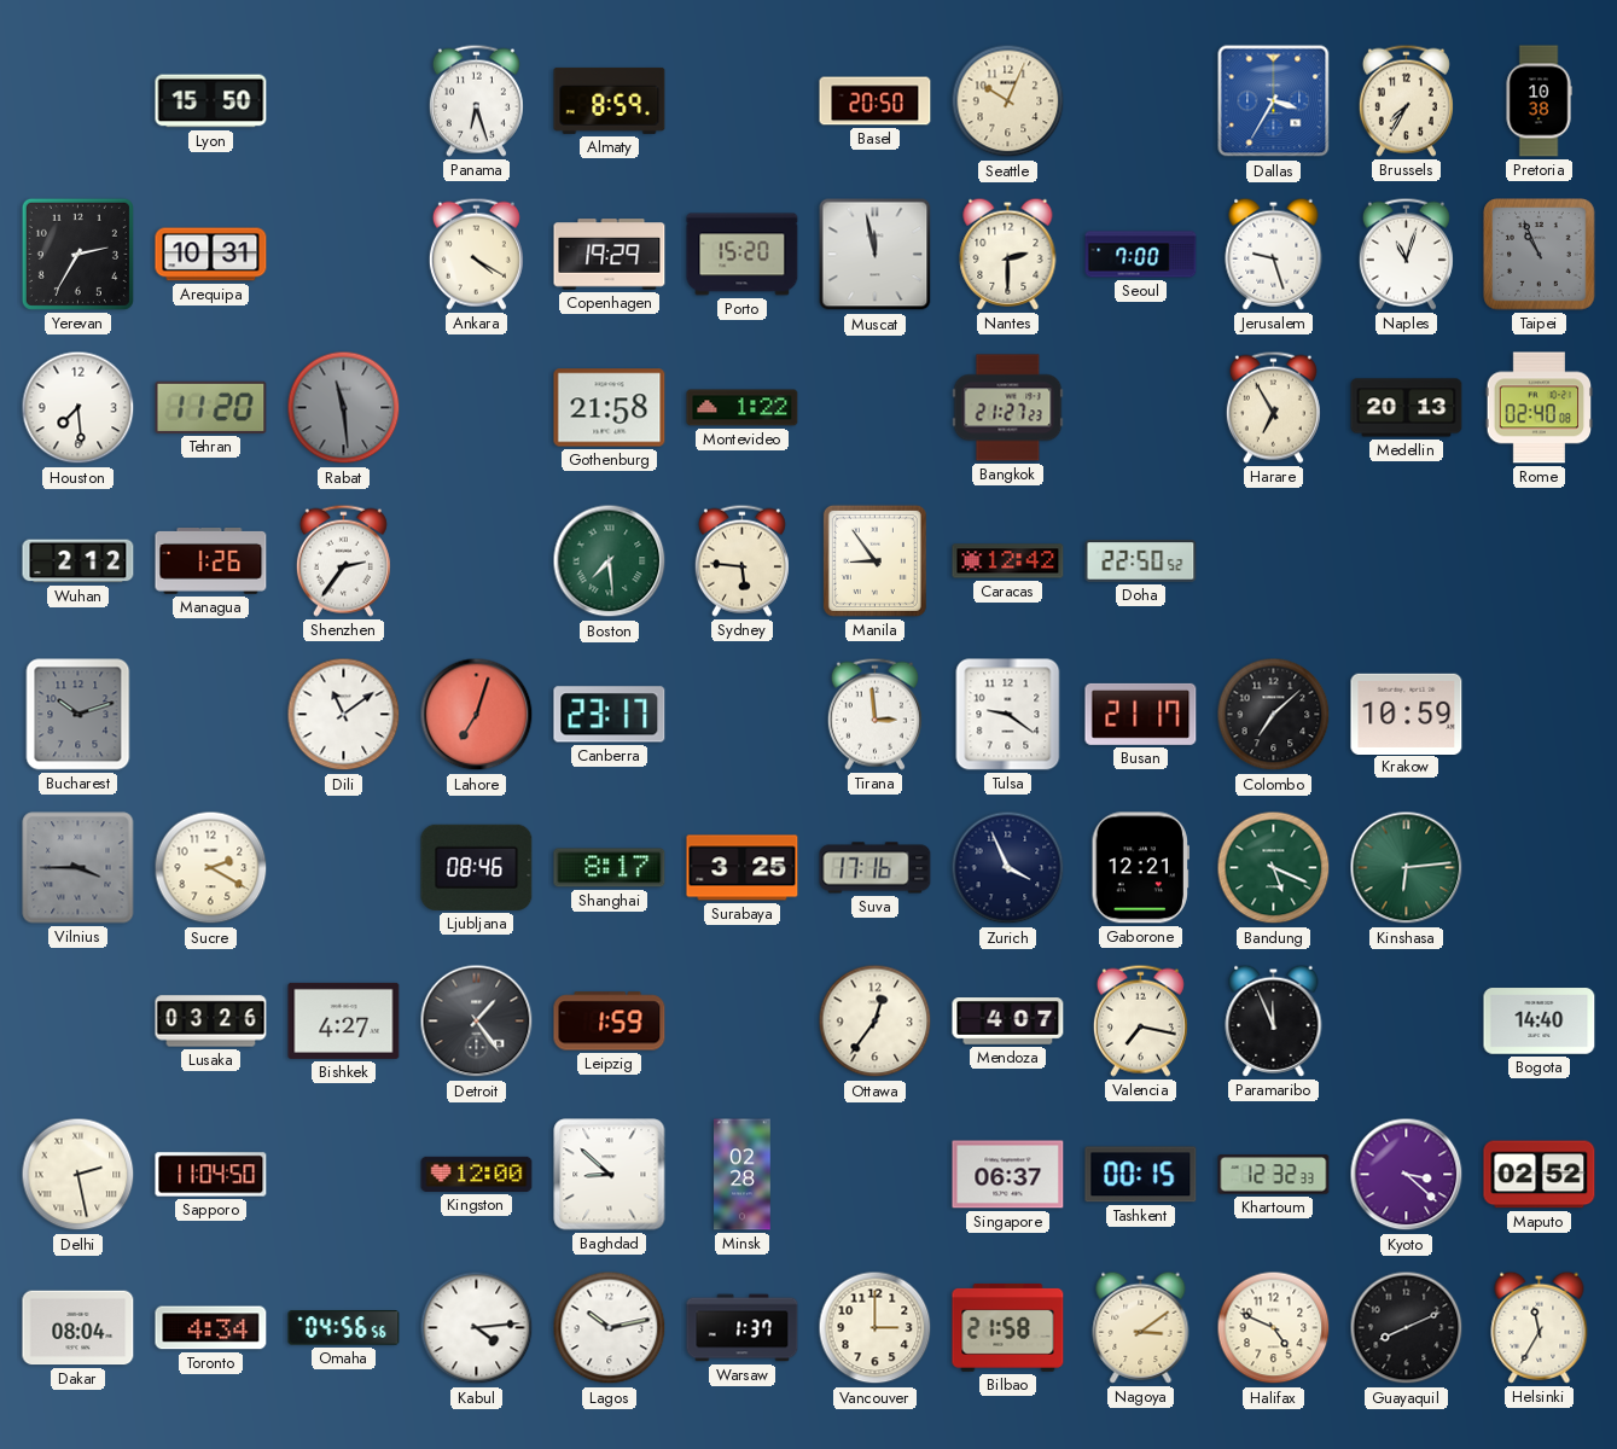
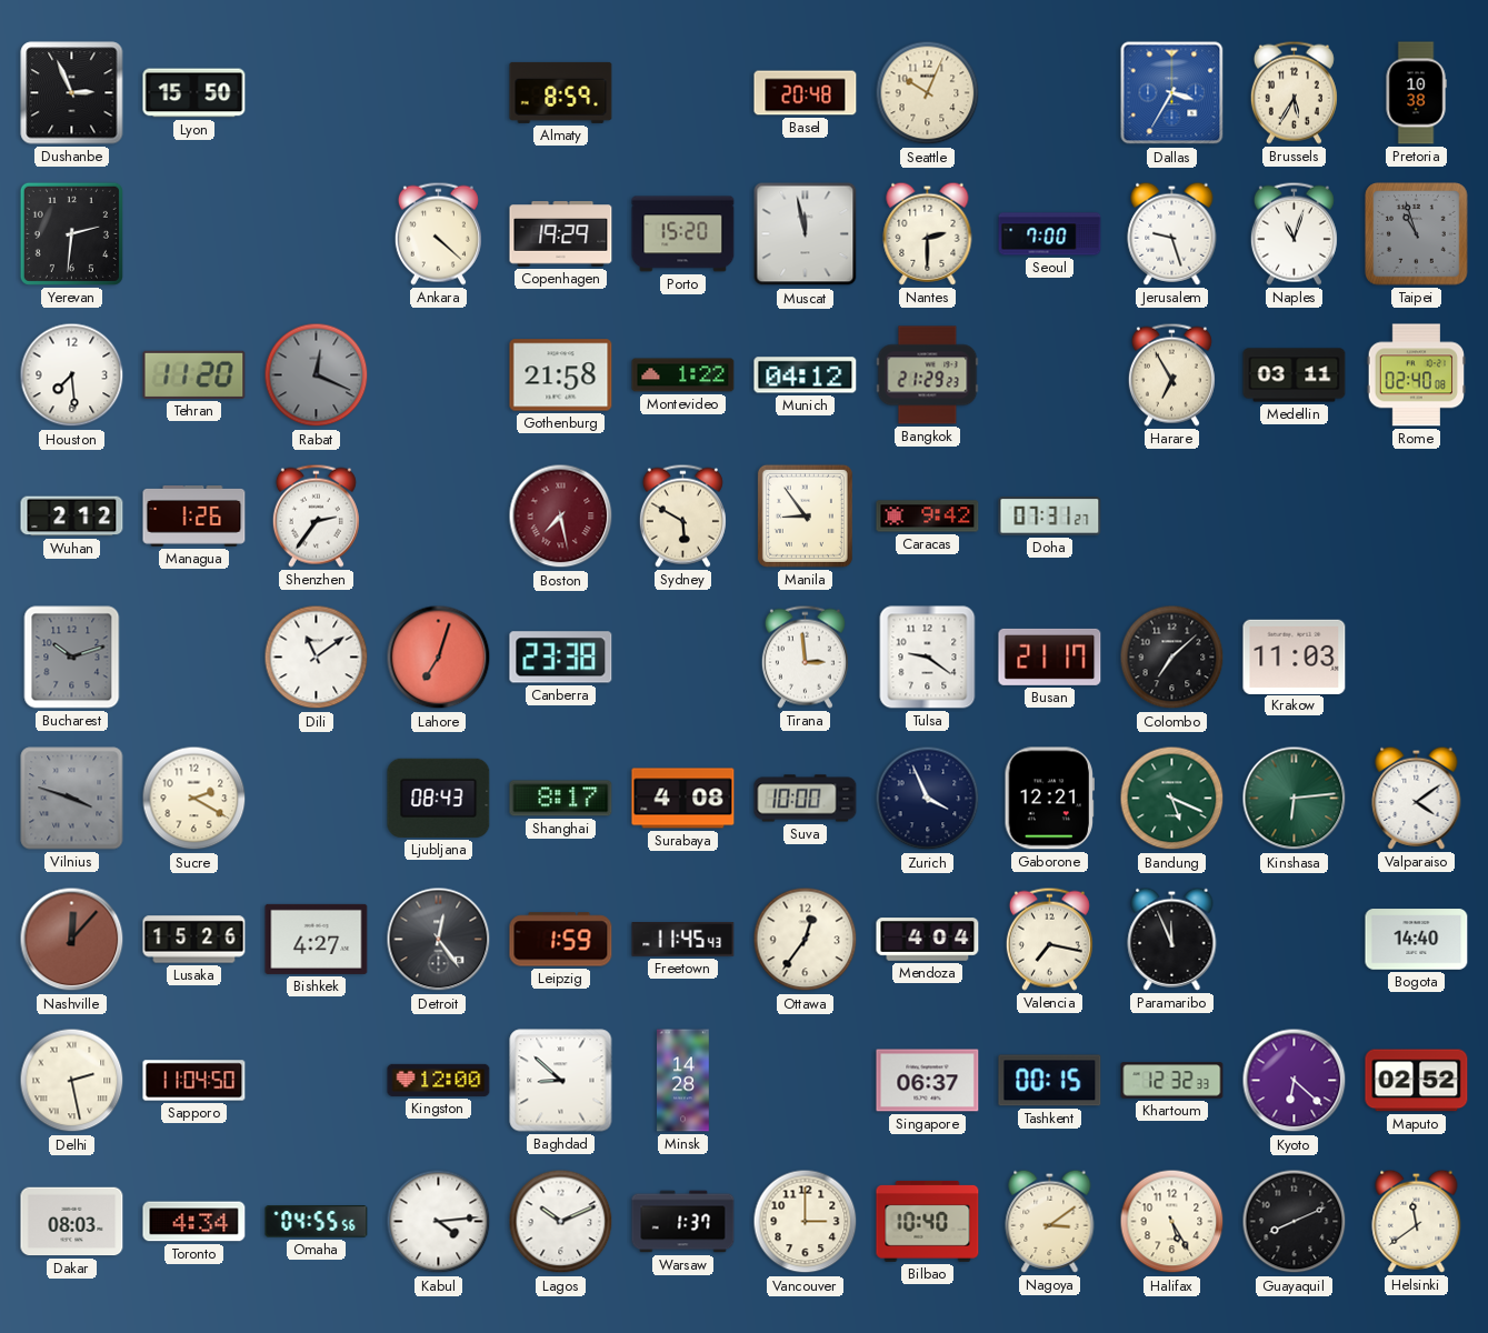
Dushanbe: none -> 2:56 (72, 93)
Panama: 6:27 -> none (476, 100)
Basel: 20:50 -> 20:48 (806, 93)
Brussels: 7:35 -> 5:35 (1294, 92)
Yerevan: 2:35 -> 2:31 (71, 233)
Arequipa: 10:31 -> none (211, 255)
Ankara: 4:20 -> 4:22 (438, 233)
Taipei: 10:56 -> 10:57 (1417, 234)
Rabat: 11:29 -> 12:19 (317, 375)
Munich: none -> 04:12 (806, 375)
Bangkok: 21:27 -> 21:29 (928, 375)
Medellin: 20:13 -> 03:11 (1295, 375)
Boston: 7:29 -> 7:28 (561, 517)
Boston dial: green -> burgundy (561, 517)
Sydney: 5:46 -> 5:50 (682, 515)
Caracas: 12:42 -> 9:42 (928, 517)
Doha: 22:50 -> 07:31 (1050, 517)
Canberra: 23:17 -> 23:38 (561, 658)
Krakow: 10:59 -> 11:03 (1295, 657)
Vilnius: 3:45 -> 3:48 (72, 799)
Ljubljana: 08:46 -> 08:43 (439, 798)
Surabaya: 3:25 -> 4:08 (683, 799)
Suva: 17:16 -> 10:00 (806, 799)
Valparaiso: none -> 4:09 (1417, 798)
Nashville: none -> 12:07 (72, 940)
Lusaka: 03:26 -> 15:26 (194, 940)
Detroit: 1:24 -> 12:24 (439, 940)
Freetown: none -> 11:45 (683, 940)
Mendoza: 4:07 -> 4:04 (928, 940)
Minsk: 02:28 -> 14:28 (683, 1081)
Kyoto: 3:22 -> 6:22 (1295, 1081)
Dakar: 08:04 -> 08:03 (72, 1222)
Omaha: 04:56 -> 04:55 (317, 1222)
Lagos: 10:13 -> 10:11 (561, 1222)
Bilbao: 21:58 -> 10:40 (928, 1221)
Halifax: 4:49 -> 5:25 (1172, 1222)
Helsinki: 11:35 -> 11:39 (1417, 1221)
